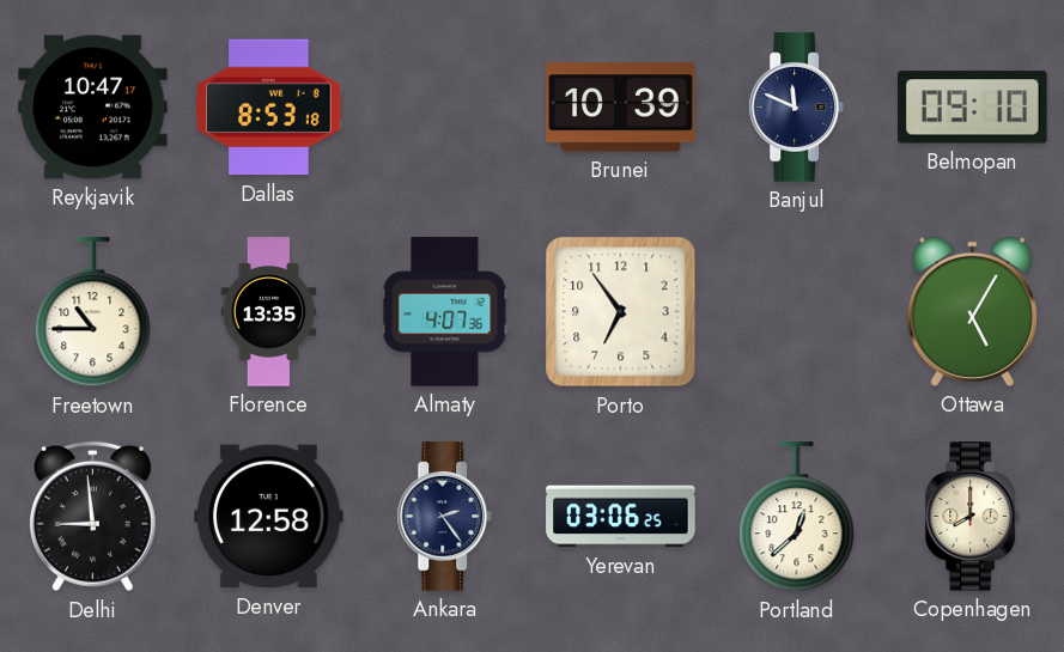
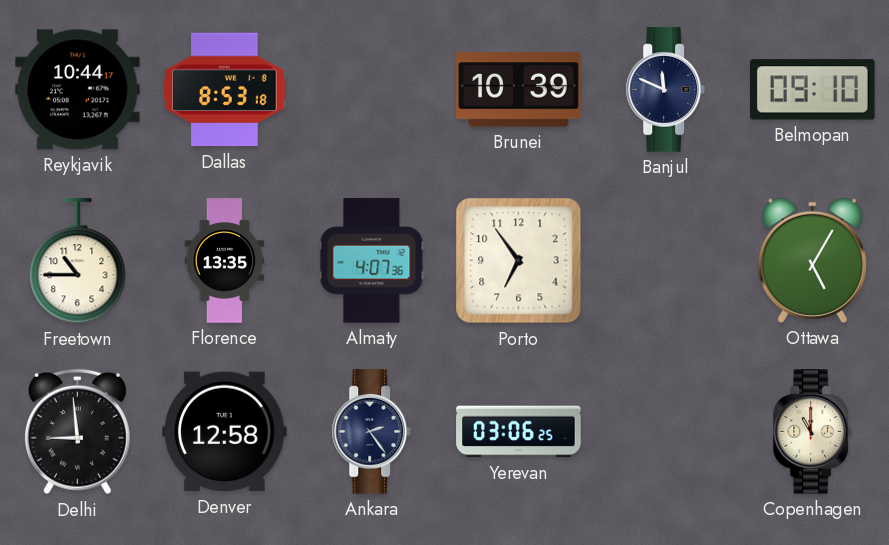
Reykjavik: 10:47 -> 10:44 (78, 90)
Portland: 12:38 -> none (797, 517)
Copenhagen: 8:00 -> 11:00 (813, 432)
